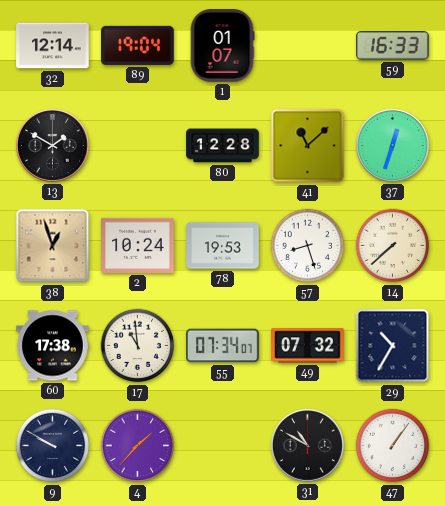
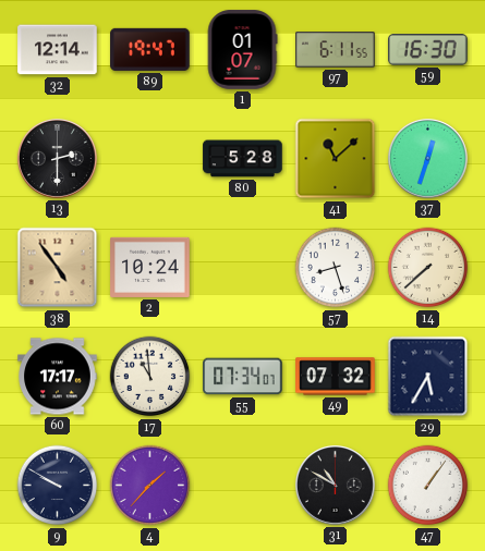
89: 19:04 -> 19:47 (150, 49)
97: none -> 6:11 (336, 50)
59: 16:33 -> 16:30 (428, 50)
13: 1:50 -> 2:30 (57, 158)
80: 12:28 -> 5:28 (243, 159)
38: 12:57 -> 4:54 (58, 268)
78: 19:53 -> none (223, 246)
60: 17:38 -> 17:17 (58, 377)
29: 10:35 -> 5:35 (428, 377)
